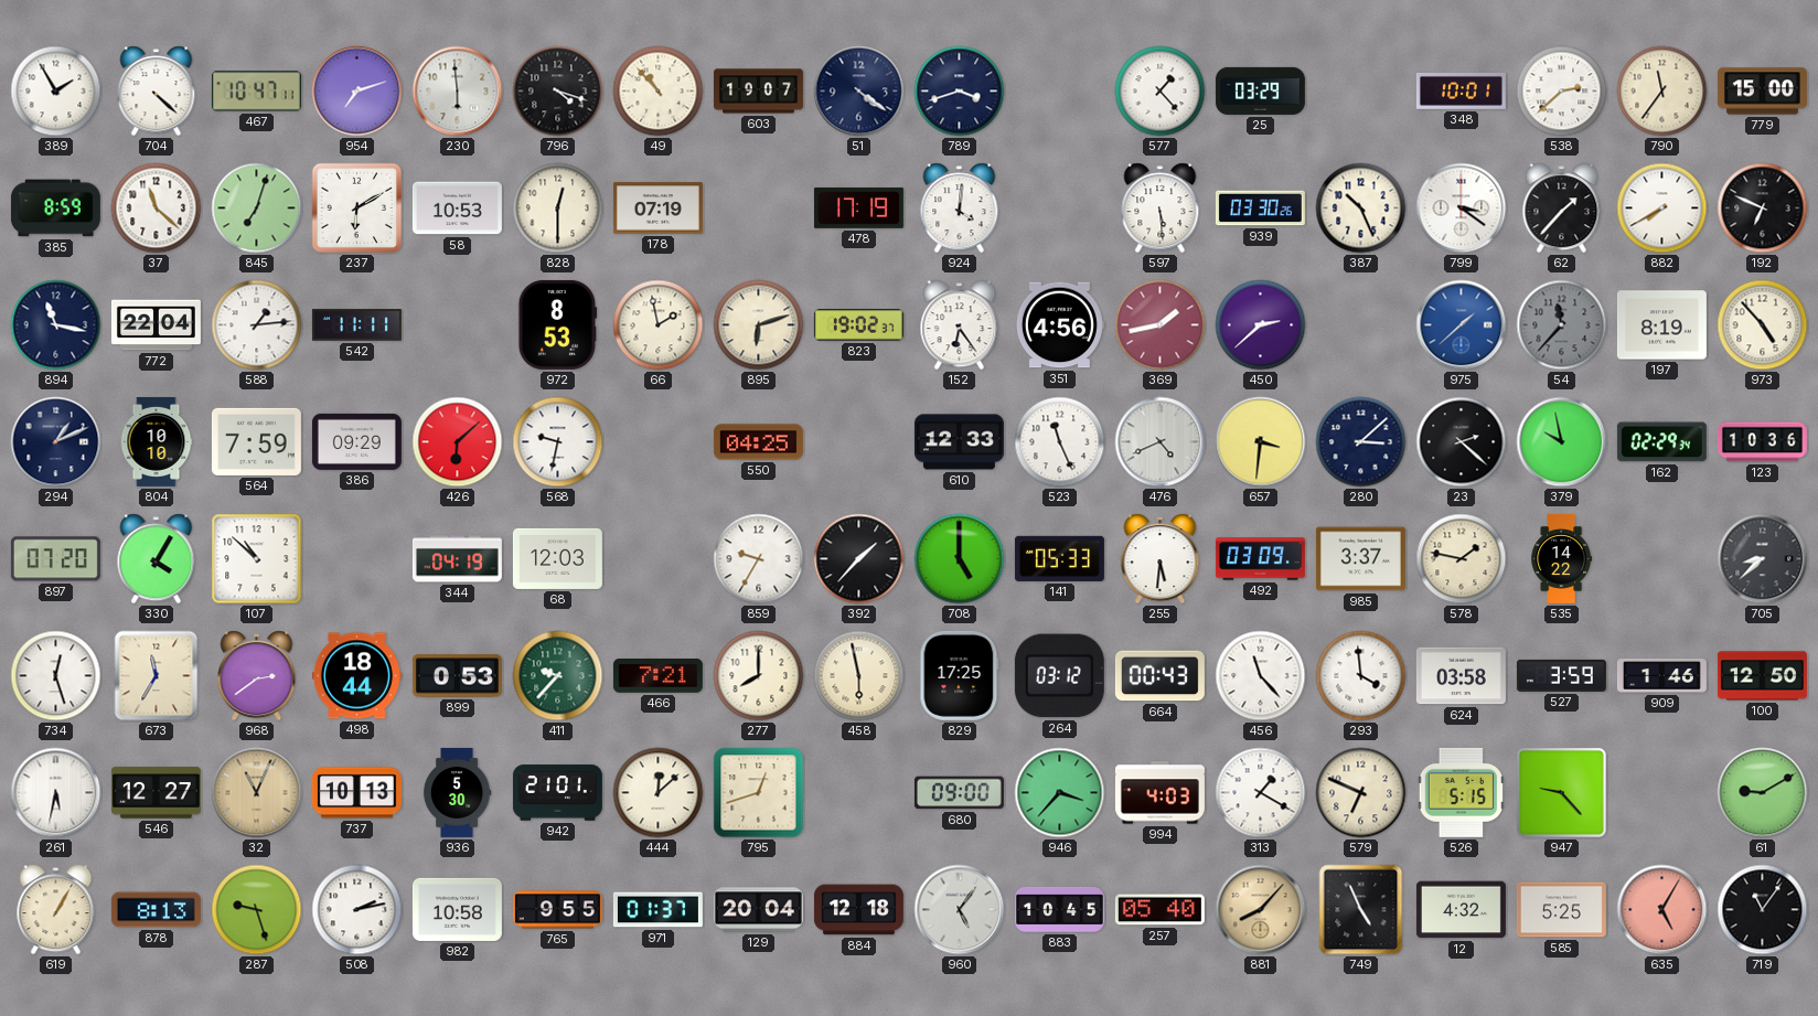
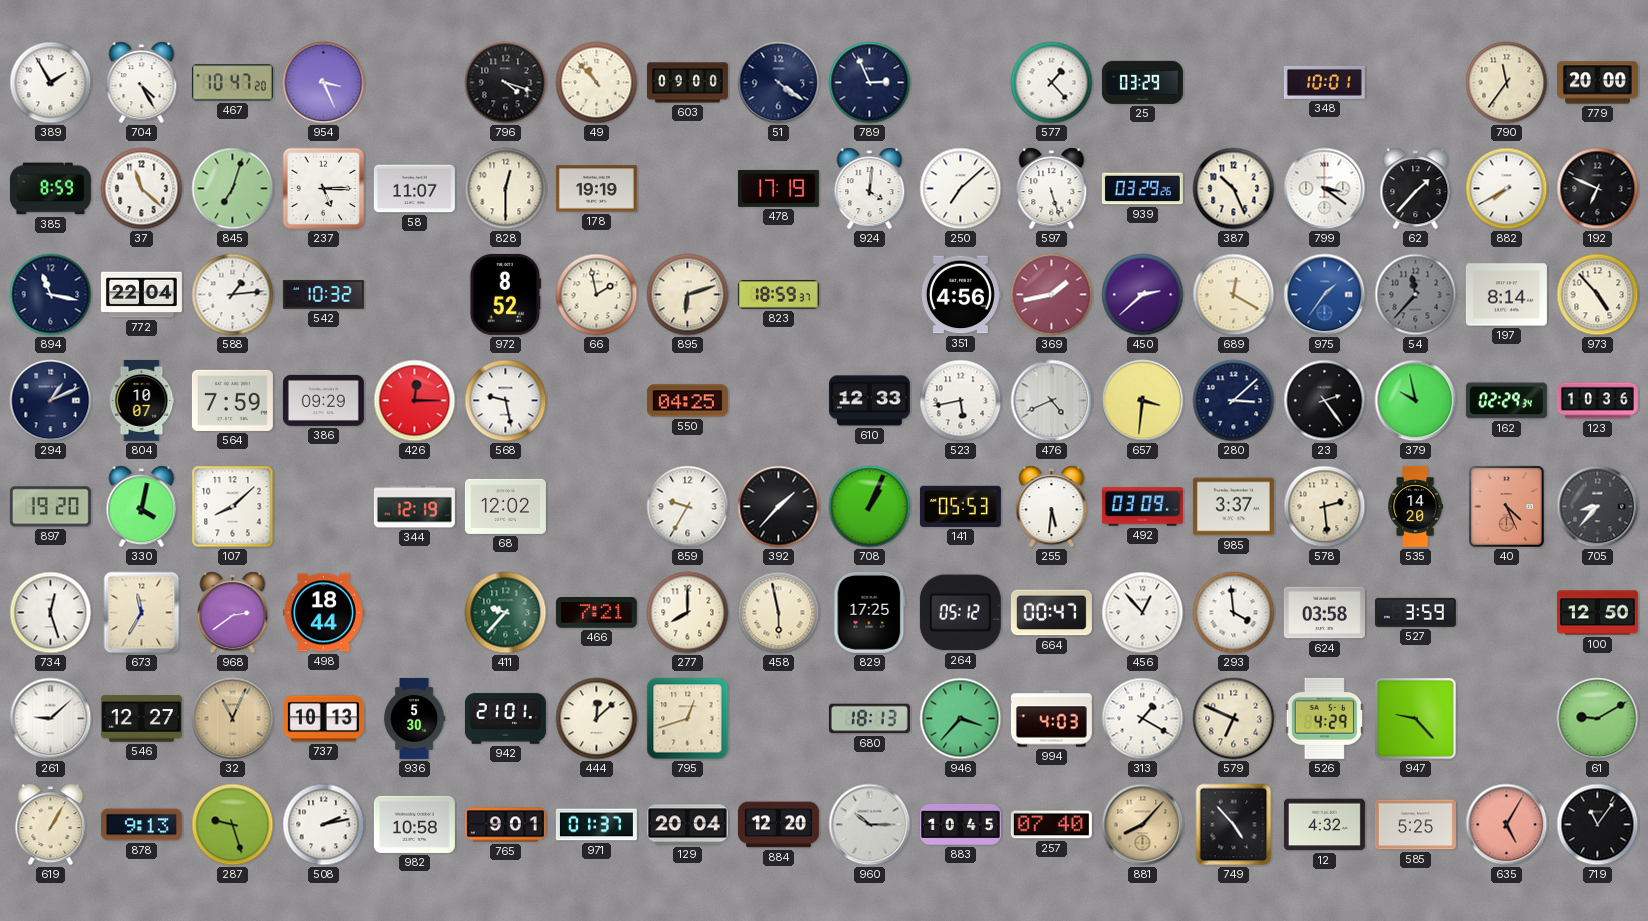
704: 4:22 -> 4:25 (142, 83)
467: 10:47:11 -> 10:47:20 (232, 83)
954: 7:12 -> 3:26 (324, 83)
230: 5:59 -> none (458, 92)
603: 19:07 -> 09:00 (687, 83)
789: 3:42 -> 2:56 (870, 83)
538: 2:38 -> none (1562, 92)
779: 15:00 -> 20:00 (1597, 83)
237: 6:10 -> 5:15 (324, 189)
58: 10:53 -> 11:07 (414, 189)
178: 07:19 -> 19:19 (596, 189)
250: none -> 7:08 (961, 189)
597: 5:29 -> 5:27 (1052, 189)
939: 03:30 -> 03:29 (1142, 189)
542: 11:11 -> 10:32 (323, 295)
972: 8:53 -> 8:52 (506, 294)
823: 19:02 -> 18:59 (778, 295)
152: 6:24 -> none (960, 325)
689: none -> 12:20 (1234, 295)
975: 1:38 -> 1:36 (1325, 295)
197: 8:19 -> 8:14 (1506, 295)
804: 10:10 -> 10:07 (142, 400)
426: 6:08 -> 12:15 (415, 401)
568: 9:32 -> 9:28 (506, 401)
523: 11:26 -> 5:43 (961, 401)
23: 2:22 -> 2:24 (1325, 401)
897: 07:20 -> 19:20 (50, 507)
330: 4:05 -> 4:02 (142, 507)
107: 10:52 -> 8:08 (233, 507)
344: 04:19 -> 12:19 (414, 507)
68: 12:03 -> 12:02 (505, 506)
708: 5:00 -> 1:04 (870, 507)
141: 05:33 -> 05:53 (960, 506)
578: 1:47 -> 2:29 (1325, 507)
535: 14:22 -> 14:20 (1416, 506)
40: none -> 4:26 (1507, 507)
705: 8:38 -> 8:37 (1598, 507)
899: 0:53 -> none (457, 676)
264: 03:12 -> 05:12 (960, 613)
664: 00:43 -> 00:47 (1051, 613)
456: 11:23 -> 12:53 (1143, 613)
909: 1:46 -> none (1661, 676)
261: 5:32 -> 9:08 (51, 719)
680: 09:00 -> 18:13 (869, 719)
526: 5:15 -> 4:29 (1324, 718)
878: 8:13 -> 9:13 (141, 825)
765: 9:55 -> 9:01 (505, 825)
884: 12:18 -> 12:20 (778, 825)
960: 5:06 -> 10:15 (870, 825)
257: 05:40 -> 07:40 (1051, 825)
749: 4:56 -> 4:53 (1234, 825)
